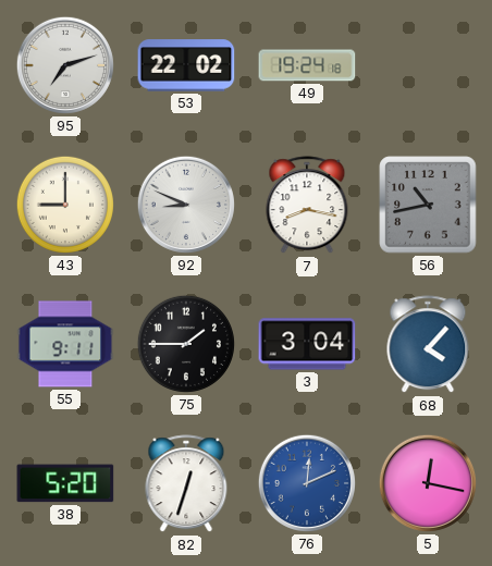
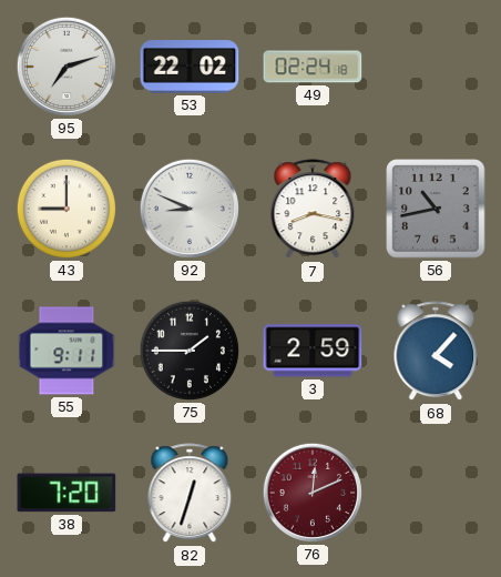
49: 19:24 -> 02:24 (313, 67)
3: 3:04 -> 2:59 (313, 351)
38: 5:20 -> 7:20 (67, 493)
76 dial: blue -> burgundy (313, 493)
5: 12:17 -> none (428, 483)
